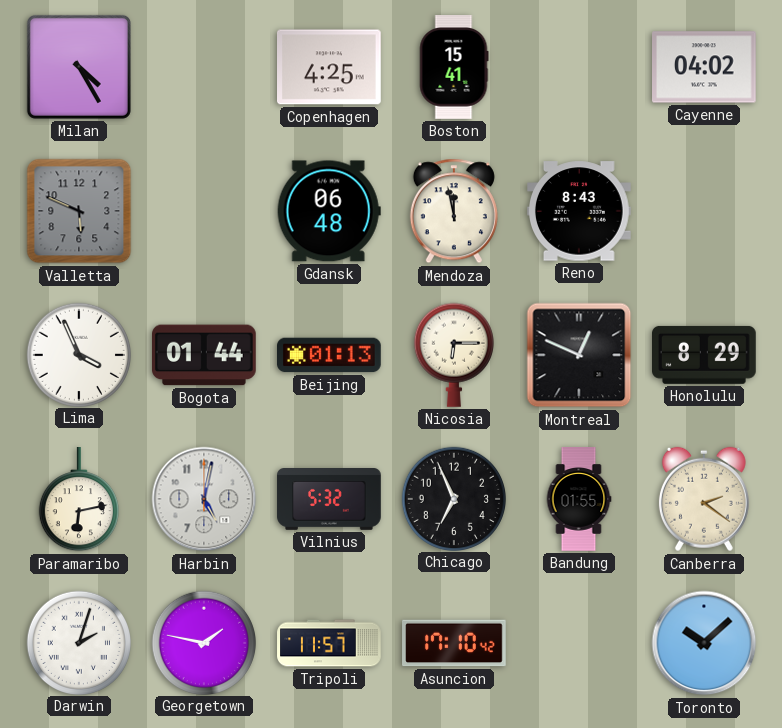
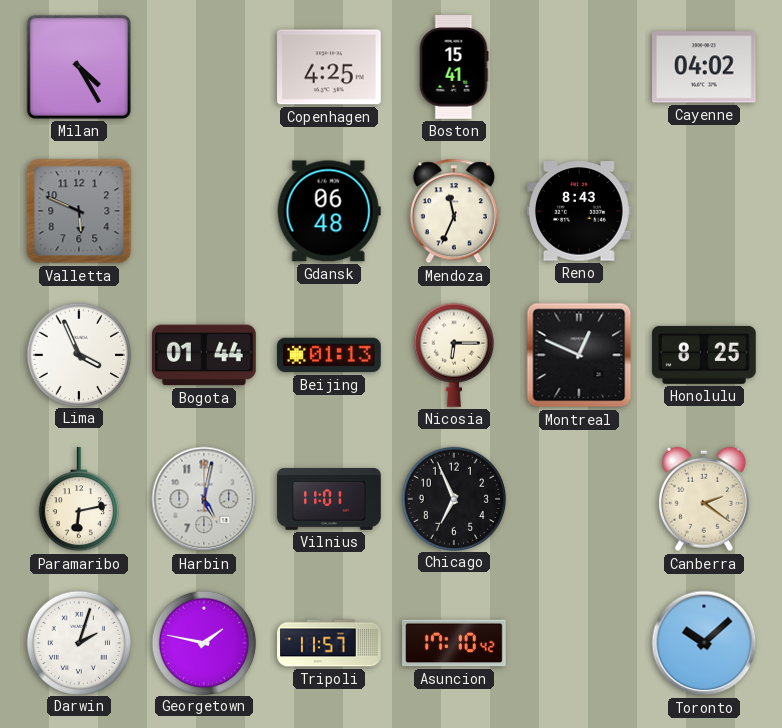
Mendoza: 11:58 -> 11:34 (454, 211)
Honolulu: 8:29 -> 8:25 (705, 355)
Vilnius: 5:32 -> 11:01 (329, 500)
Bandung: 01:55 -> none (579, 499)
